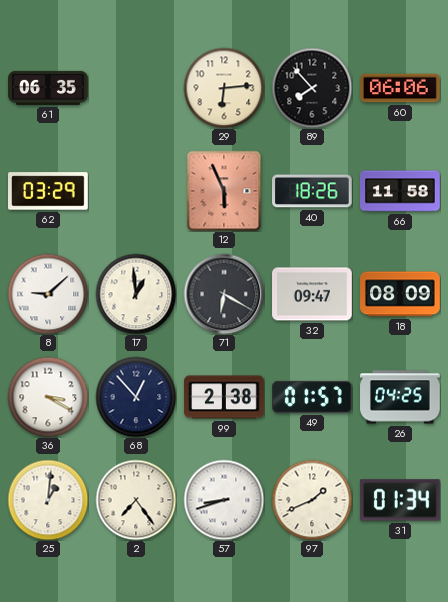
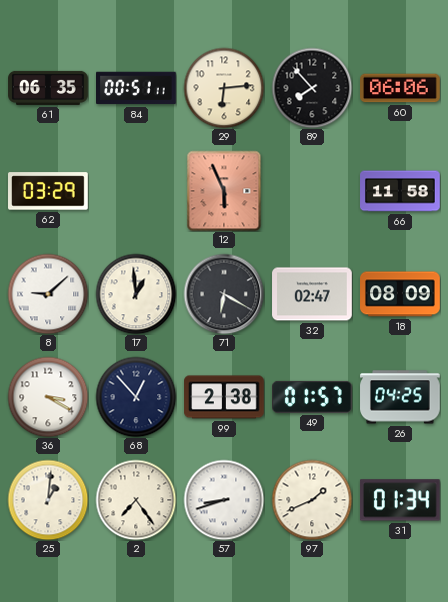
84: none -> 00:51 (137, 88)
40: 18:26 -> none (313, 191)
32: 09:47 -> 02:47 (312, 294)
